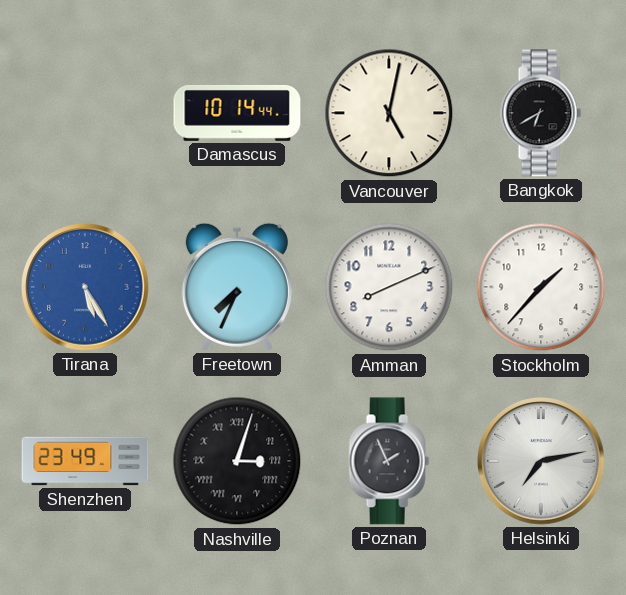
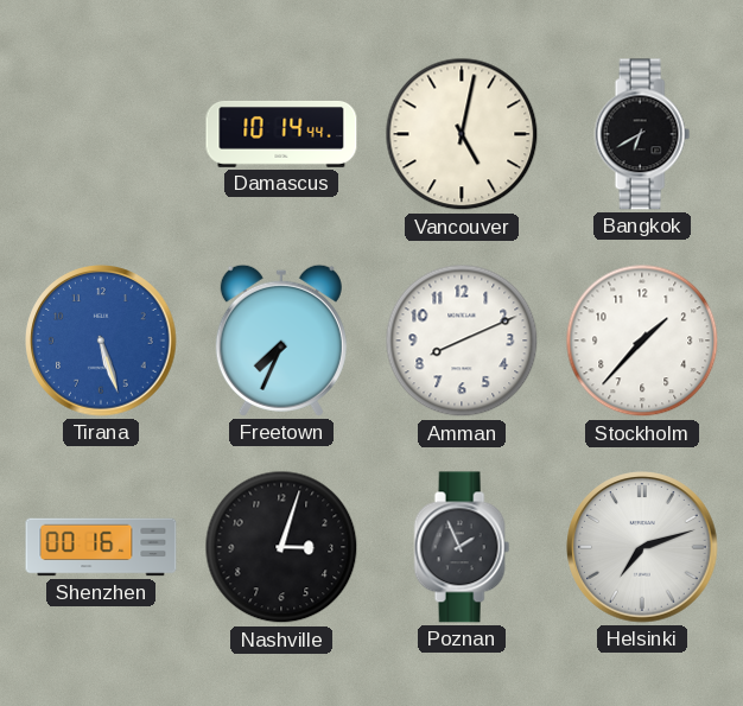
Tirana: 5:25 -> 5:27 (101, 341)
Shenzhen: 23:49 -> 00:16 (101, 547)
Nashville numerals: Roman -> Arabic (281, 547)
Helsinki: 7:13 -> 7:12 (642, 547)
